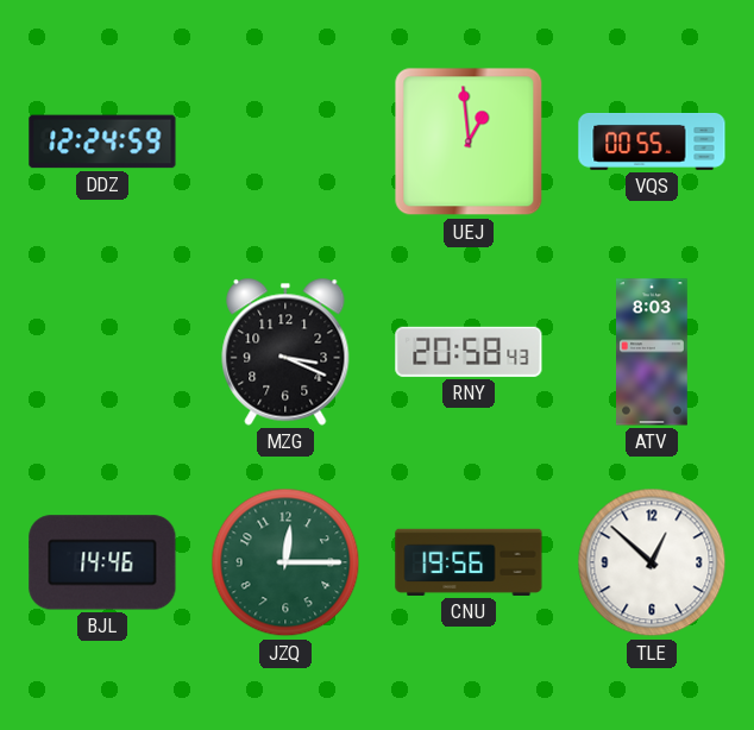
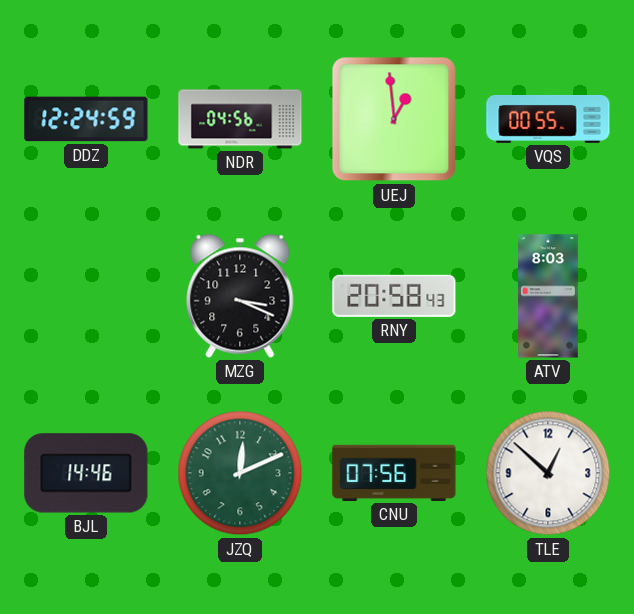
NDR: none -> 04:56 (240, 119)
JZQ: 12:15 -> 12:11 (240, 473)
CNU: 19:56 -> 07:56 (394, 473)
